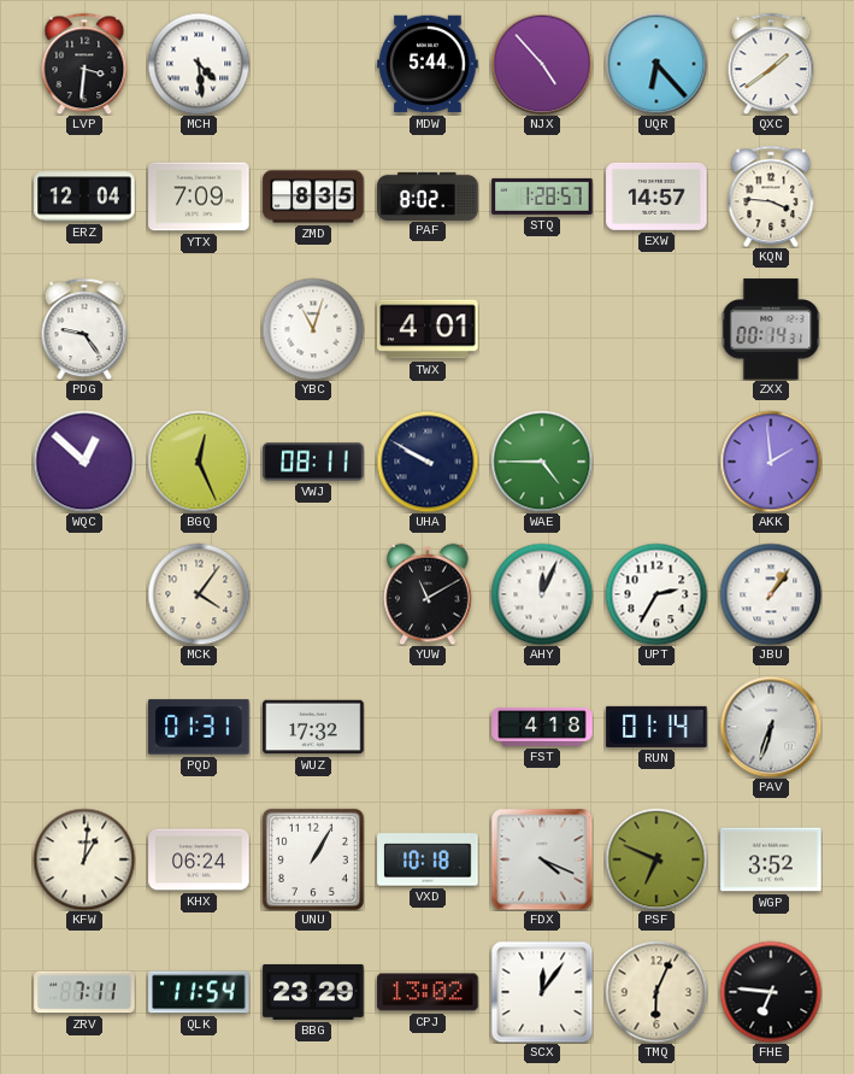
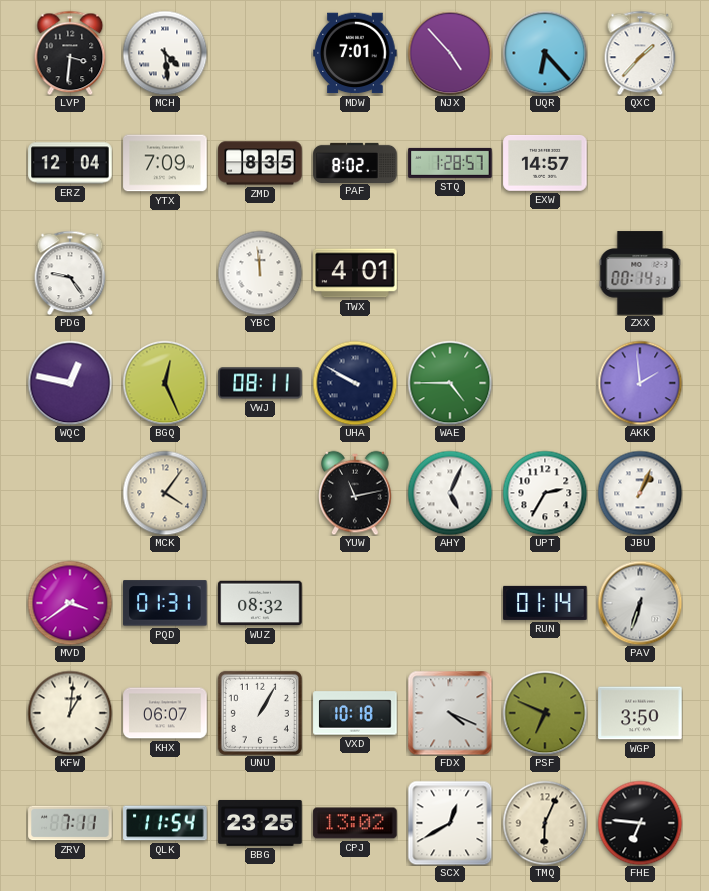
MDW: 5:44 -> 7:01 (355, 53)
QXC: 1:39 -> 1:37 (640, 53)
KQN: 3:46 -> none (771, 196)
YBC: 11:03 -> 11:59 (260, 273)
WQC: 12:52 -> 12:47 (70, 383)
YUW: 11:10 -> 11:13 (355, 493)
AHY: 12:04 -> 5:04 (450, 493)
JBU: 1:06 -> 1:04 (640, 493)
MVD: none -> 3:39 (70, 603)
WUZ: 17:32 -> 08:32 (260, 603)
FST: 4:18 -> none (542, 728)
KHX: 06:24 -> 06:07 (165, 713)
WGP: 3:52 -> 3:50 (640, 713)
BBG: 23:29 -> 23:25 (260, 823)
SCX: 12:06 -> 12:40 (450, 823)
